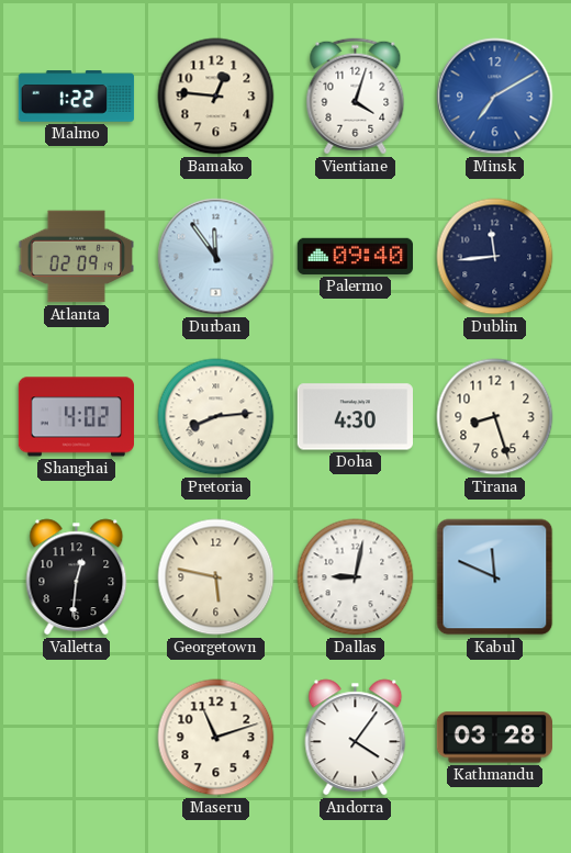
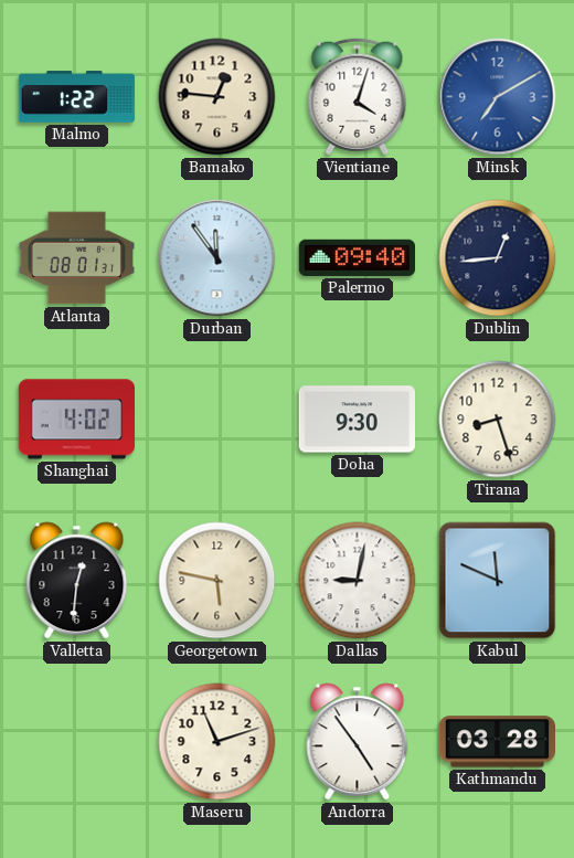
Atlanta: 02:09 -> 08:01 (76, 258)
Dublin: 11:44 -> 12:44 (498, 258)
Pretoria: 8:14 -> none (216, 417)
Doha: 4:30 -> 9:30 (357, 420)
Andorra: 4:06 -> 4:54 (358, 742)
